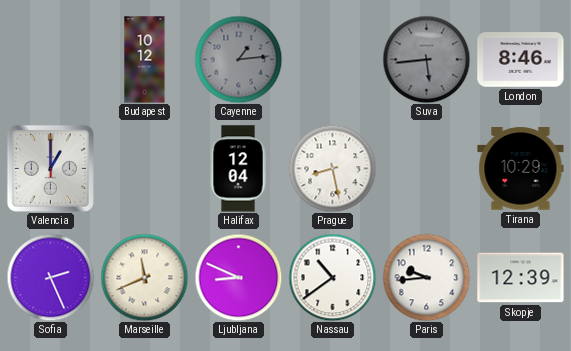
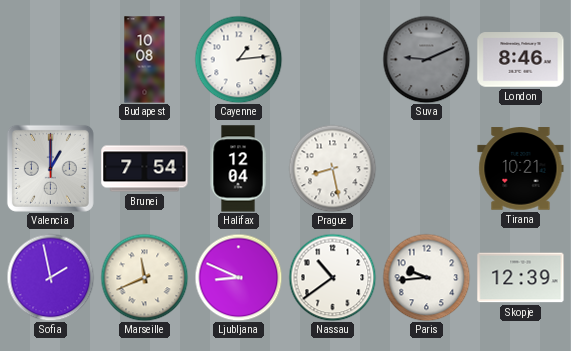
Budapest: 10:12 -> 10:08 (145, 60)
Cayenne dial: grey -> white (238, 59)
Suva: 5:44 -> 9:11 (426, 59)
Brunei: none -> 7:54 (145, 169)
Tirana: 10:29 -> 10:21 (521, 169)
Sofia: 2:26 -> 1:58 (50, 277)
